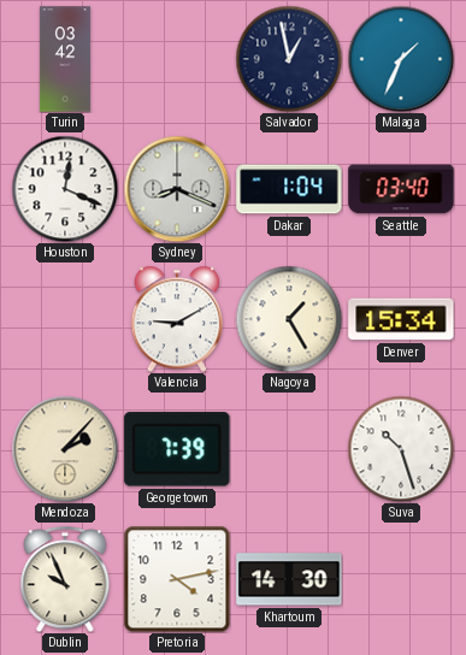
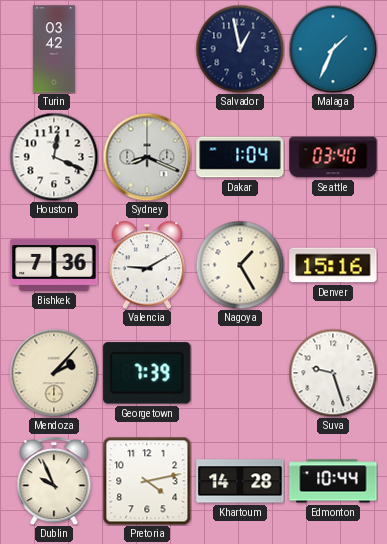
Bishkek: none -> 7:36 (54, 265)
Denver: 15:34 -> 15:16 (333, 265)
Suva: 10:27 -> 9:27 (333, 373)
Khartoum: 14:30 -> 14:28 (240, 481)
Edmonton: none -> 10:44 (333, 481)
